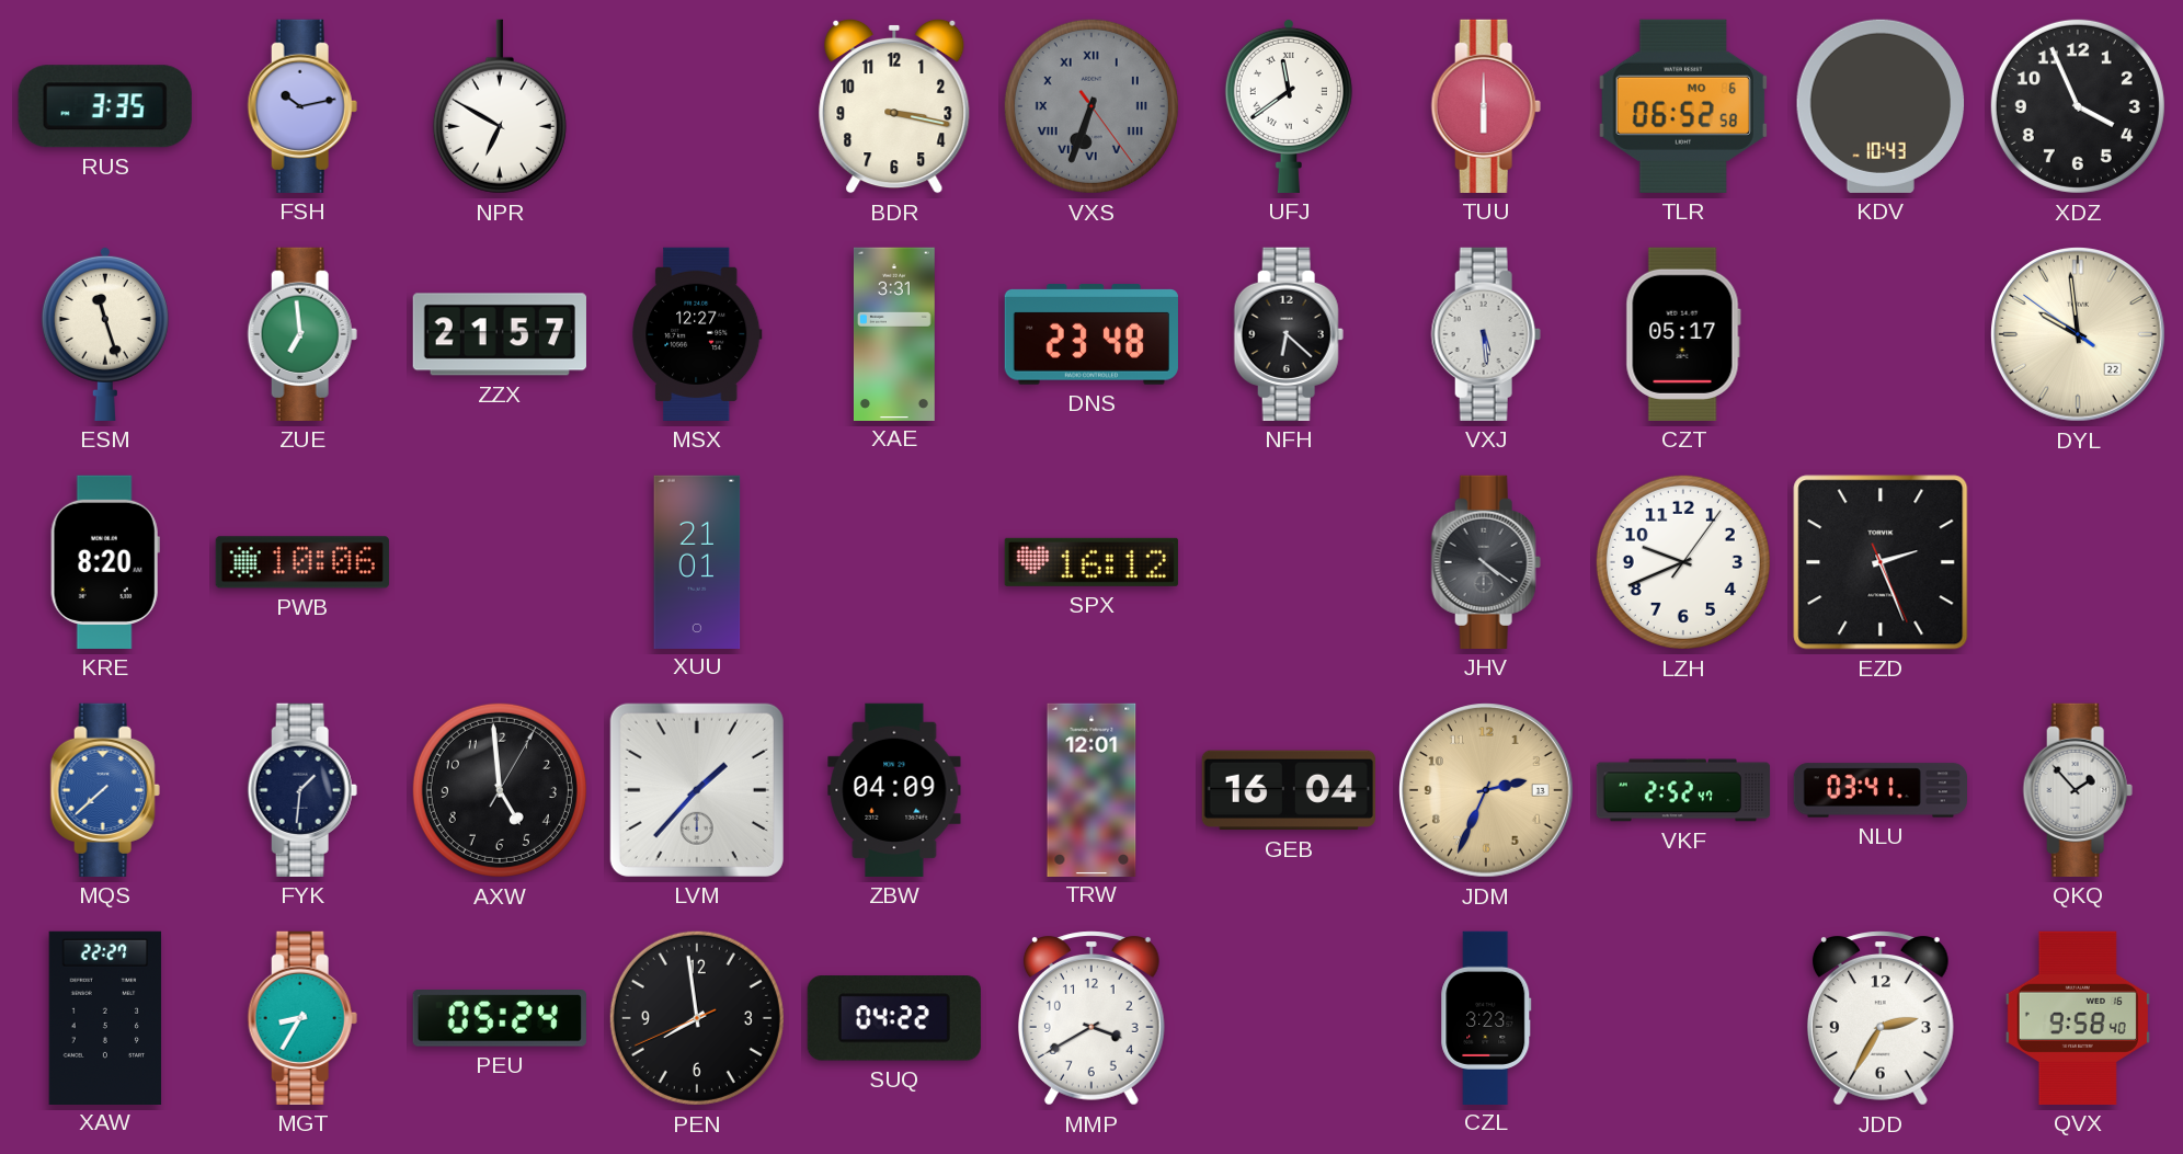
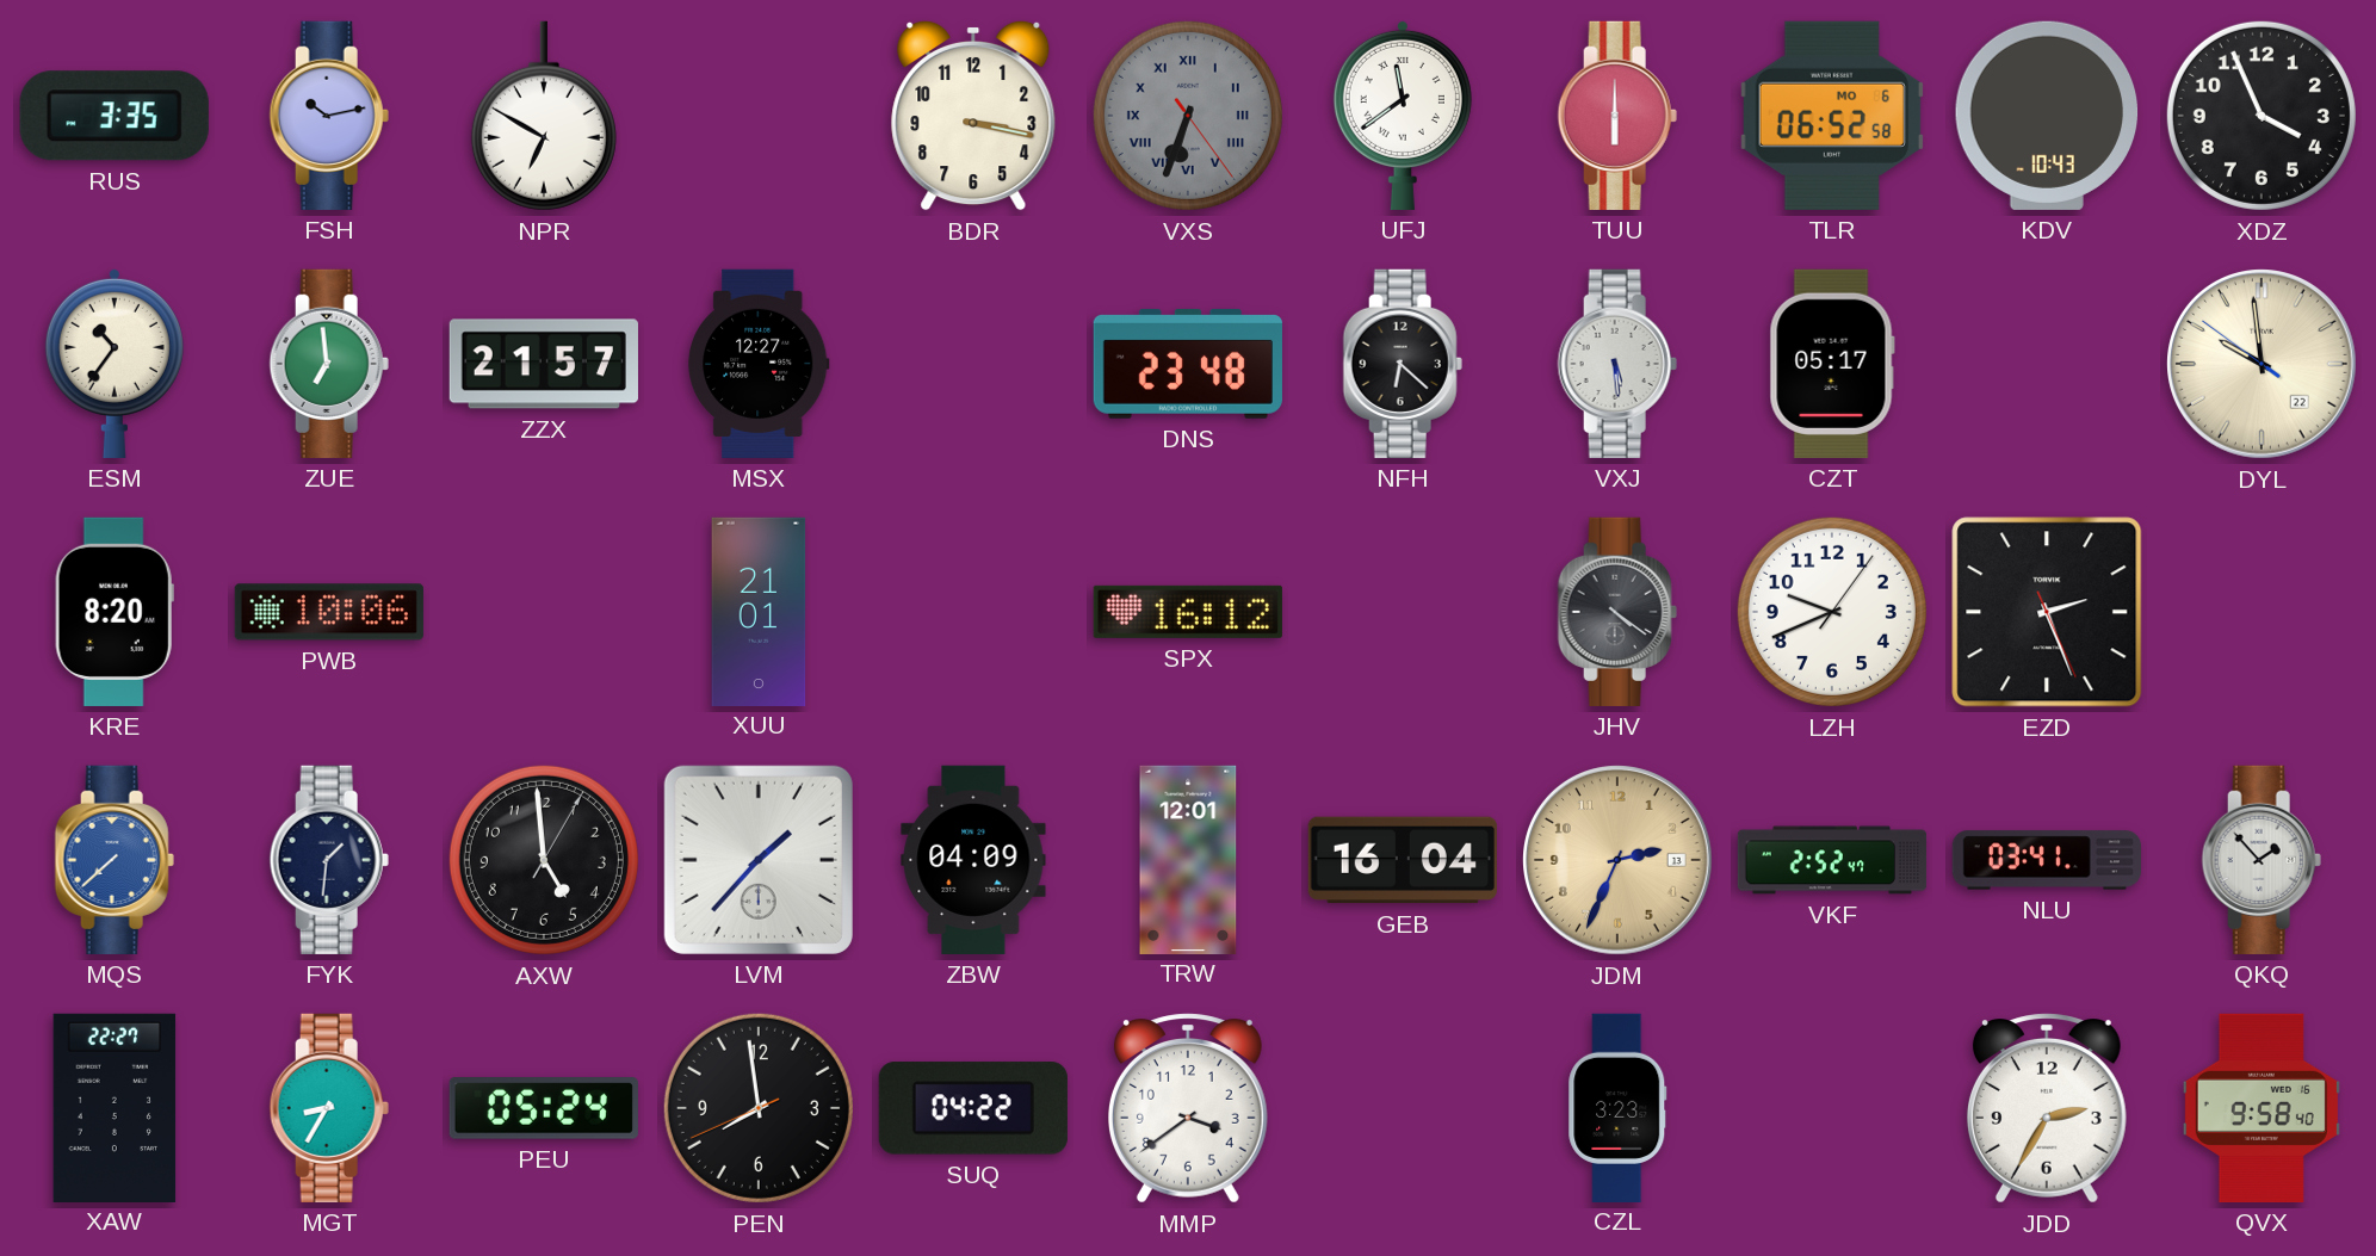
ESM: 11:27 -> 10:36 (115, 363)
XAE: 3:31 -> none (894, 333)
MMP: 3:40 -> 3:39 (1188, 1108)
